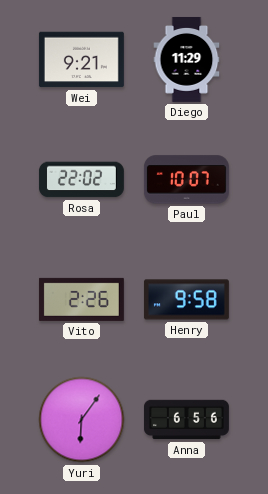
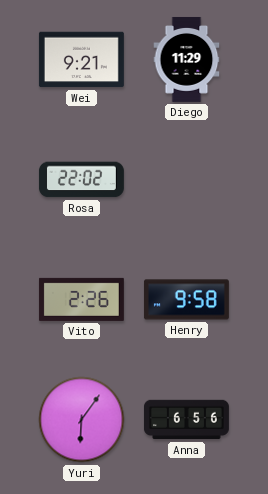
Paul: 10:07 -> none (186, 180)
